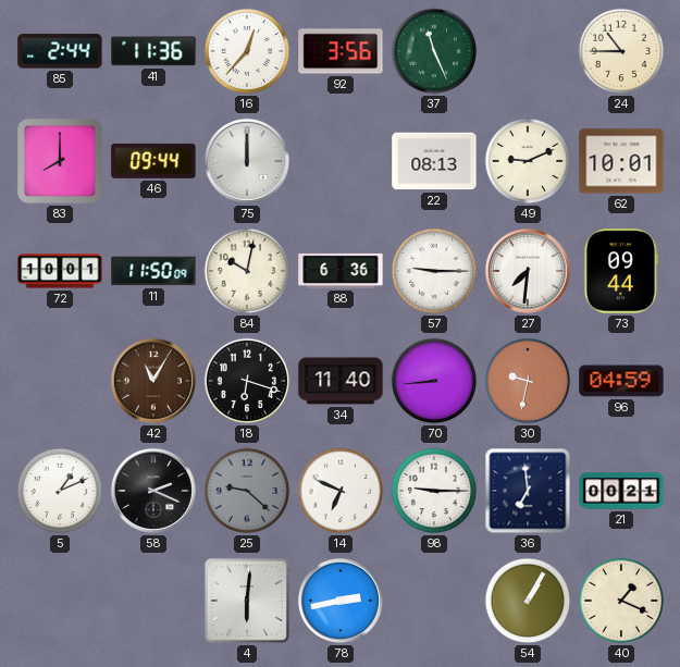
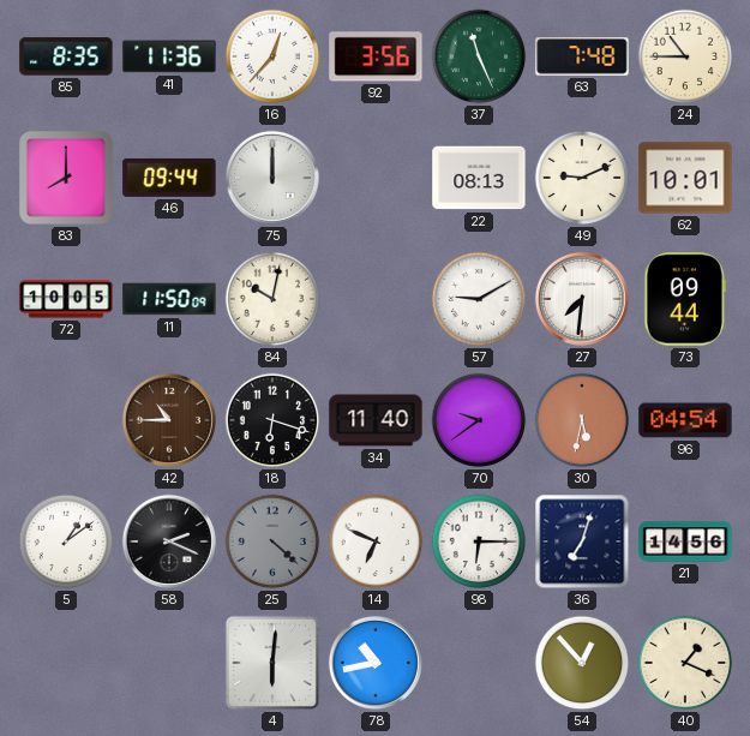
85: 2:44 -> 8:35 (66, 56)
63: none -> 7:48 (582, 56)
72: 10:01 -> 10:05 (66, 299)
88: 6:36 -> none (341, 271)
57: 9:15 -> 9:10 (479, 299)
42: 11:05 -> 10:45 (169, 420)
70: 8:44 -> 9:39 (479, 420)
30: 9:32 -> 5:32 (582, 420)
96: 04:59 -> 04:54 (685, 420)
5: 1:11 -> 1:09 (66, 541)
25: 9:22 -> 4:22 (272, 541)
98: 9:15 -> 6:15 (479, 541)
36: 6:59 -> 7:03 (582, 541)
21: 00:21 -> 14:56 (685, 541)
78: 2:43 -> 10:43 (376, 663)
54: 1:05 -> 12:53 (582, 663)
